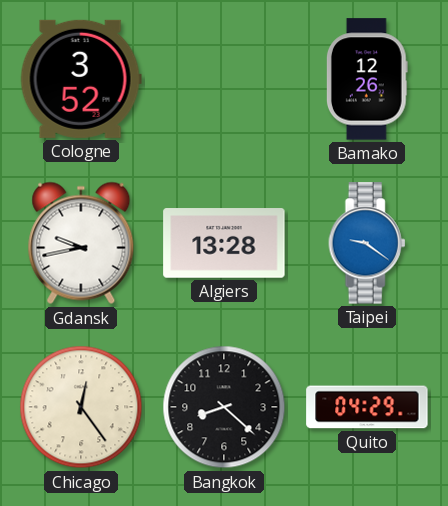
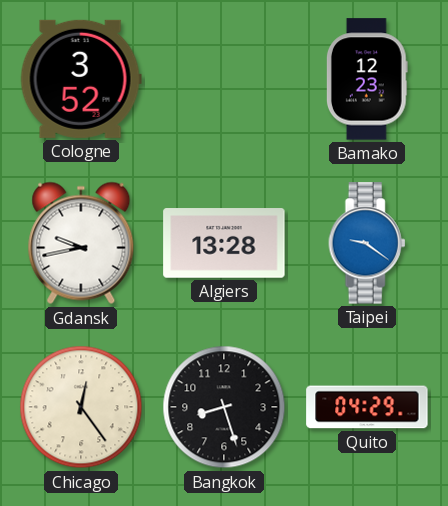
Bamako: 12:26 -> 12:23 (367, 79)
Bangkok: 8:22 -> 8:27 (224, 407)
